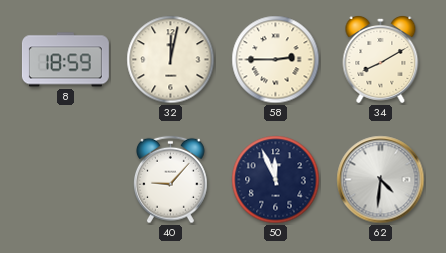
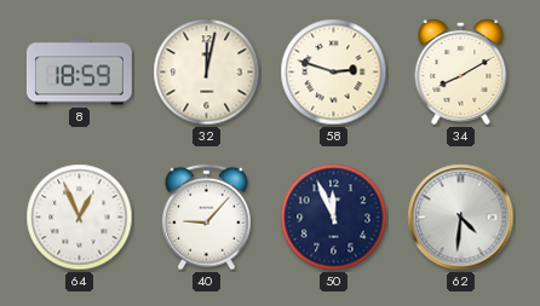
58: 2:45 -> 2:48 (334, 73)
64: none -> 12:56 (80, 218)
